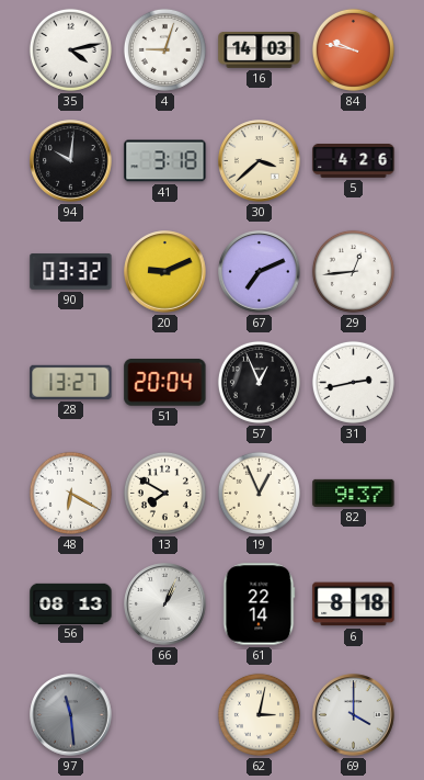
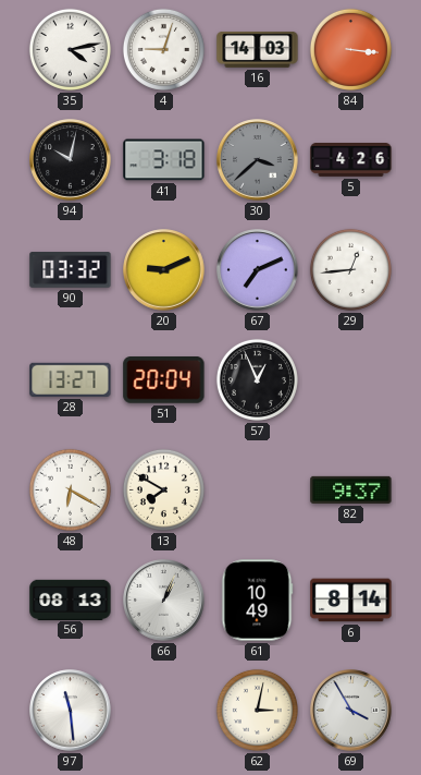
84: 9:47 -> 3:16 (350, 49)
94: 10:01 -> 10:02 (71, 160)
30 dial: cream -> grey (258, 160)
31: 2:43 -> none (353, 382)
19: 12:56 -> none (259, 493)
61: 22:14 -> 10:49 (258, 601)
6: 8:18 -> 8:14 (351, 601)
97 dial: grey -> white (71, 711)
69: 4:00 -> 3:55 (351, 711)
